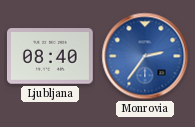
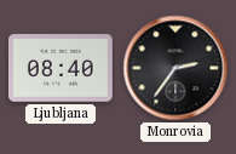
Monrovia dial: blue -> black (175, 68)
